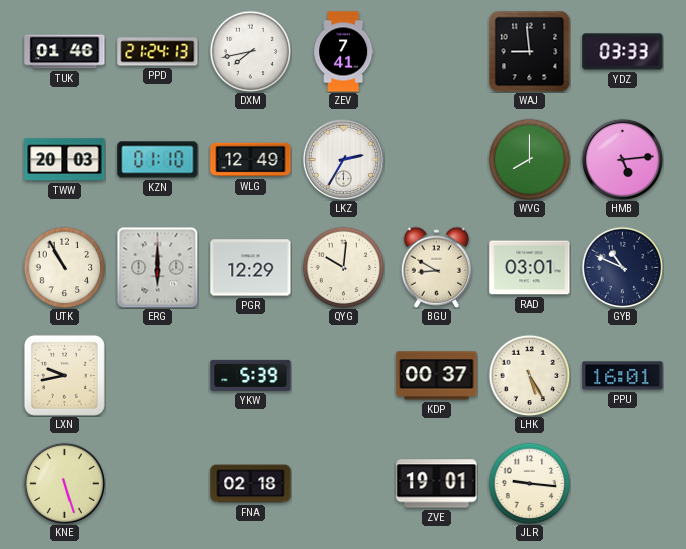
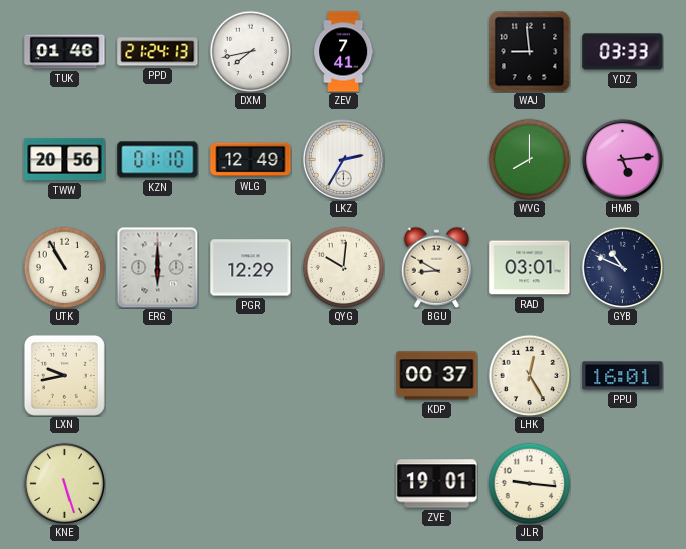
TWW: 20:03 -> 20:56 (65, 160)
YKW: 5:39 -> none (251, 375)
LHK: 5:25 -> 12:25 (529, 375)
FNA: 02:18 -> none (251, 484)
